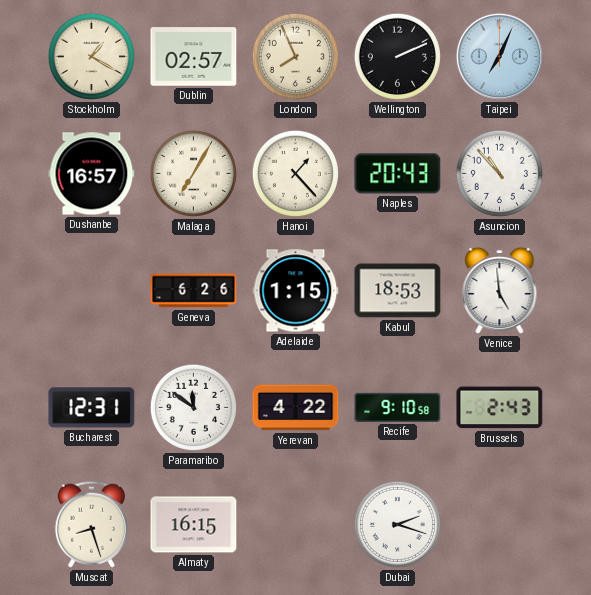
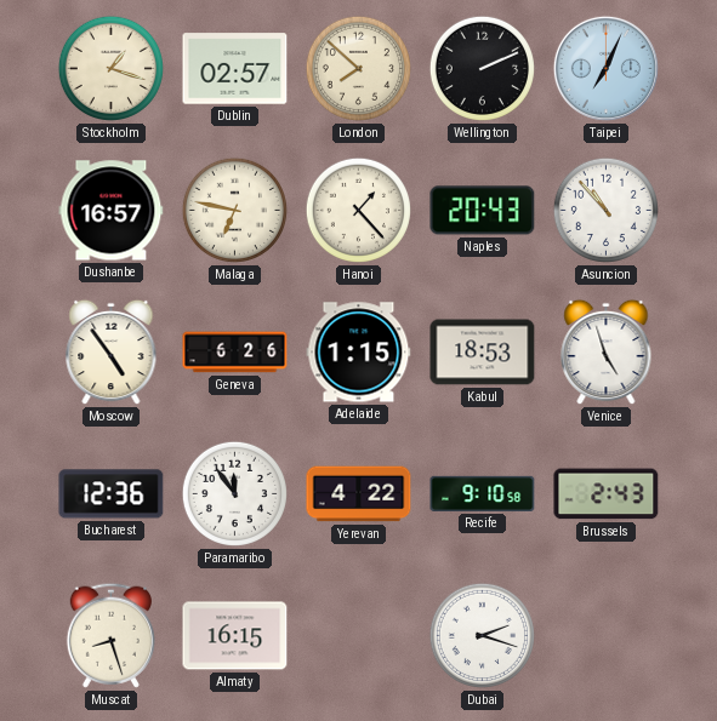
Stockholm: 1:20 -> 1:18 (110, 68)
London: 7:56 -> 7:52 (358, 68)
Malaga: 7:05 -> 6:47 (234, 210)
Moscow: none -> 4:54 (112, 353)
Venice: 4:59 -> 4:57 (607, 353)
Bucharest: 12:31 -> 12:36 (112, 494)
Paramaribo: 11:51 -> 11:54 (234, 493)
